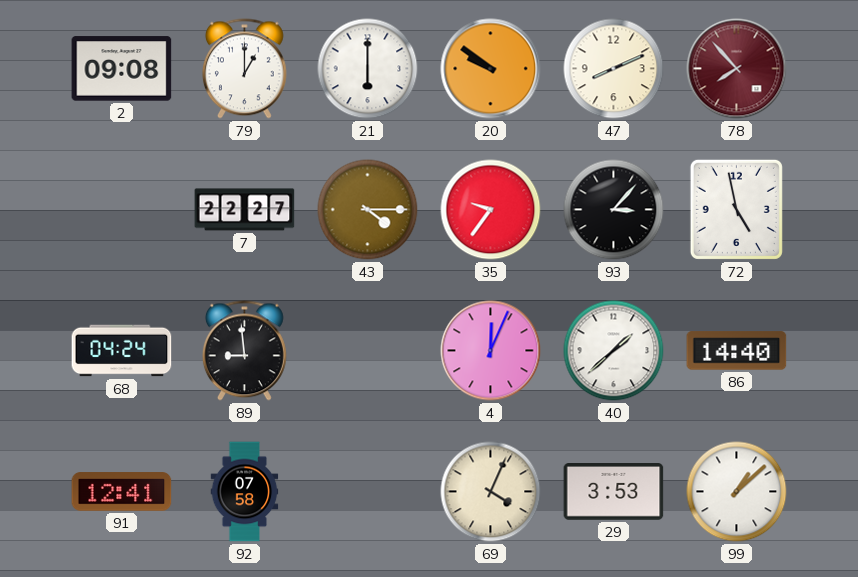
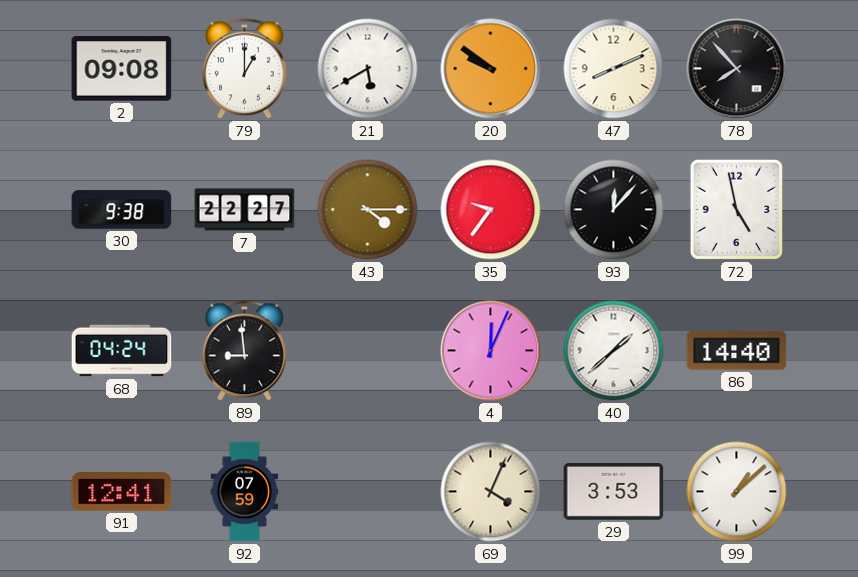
21: 6:00 -> 5:40 (368, 69)
78 dial: burgundy -> black (737, 69)
30: none -> 9:38 (122, 210)
93: 3:07 -> 12:07 (614, 210)
92: 07:58 -> 07:59 (245, 492)
